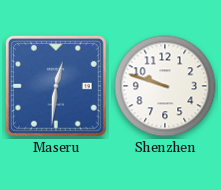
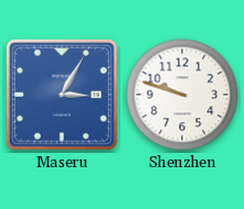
Maseru: 12:31 -> 3:05 (62, 95)
